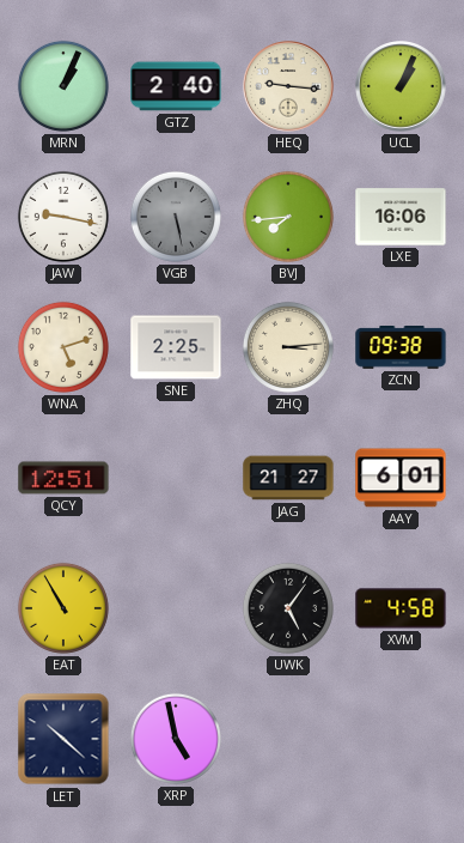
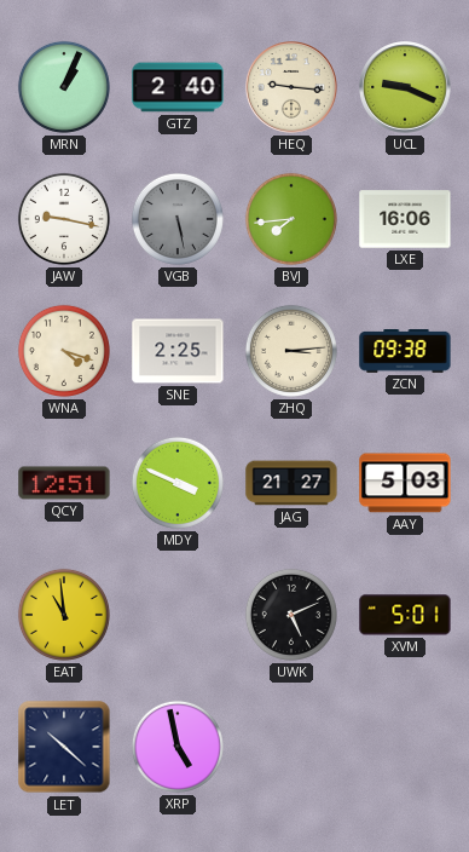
UCL: 1:04 -> 9:19 (405, 87)
WNA: 5:12 -> 4:18 (64, 351)
MDY: none -> 3:49 (178, 483)
AAY: 6:01 -> 5:03 (405, 483)
EAT: 10:55 -> 10:59 (64, 615)
UWK: 5:06 -> 5:11 (291, 615)
XVM: 4:58 -> 5:01 (405, 615)
